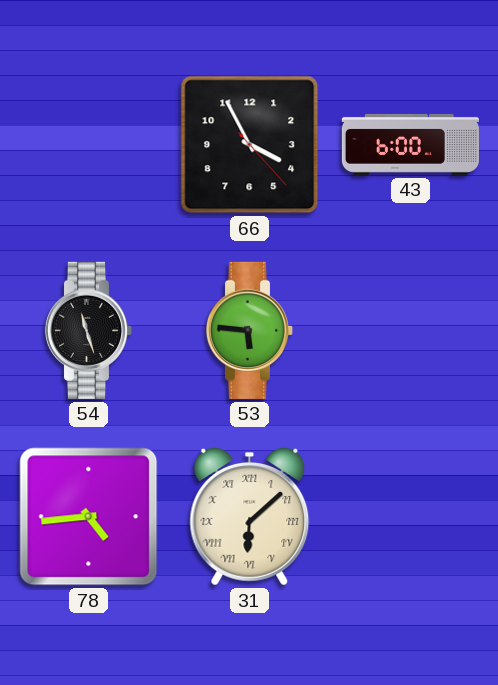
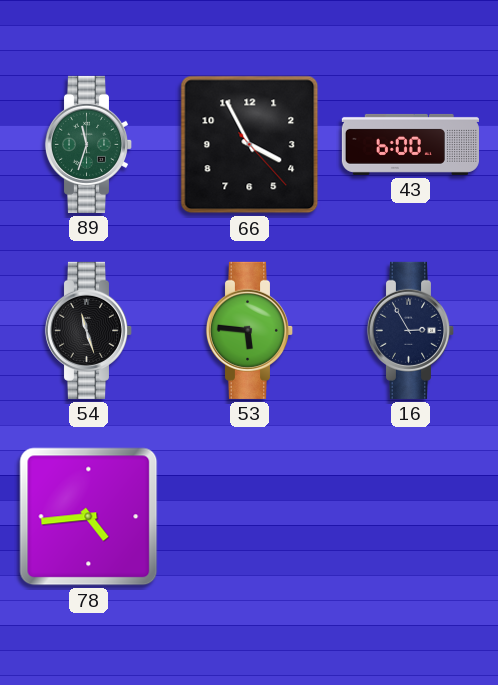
89: none -> 11:33 (89, 144)
16: none -> 2:55 (411, 330)
31: 6:08 -> none (250, 517)
